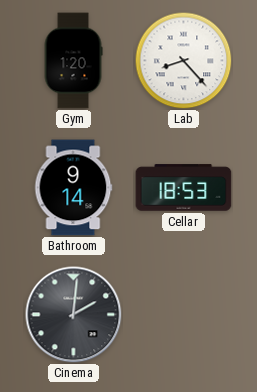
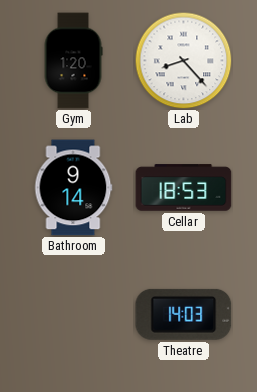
Cinema: 2:01 -> none (74, 315)
Theatre: none -> 14:03 (184, 314)
